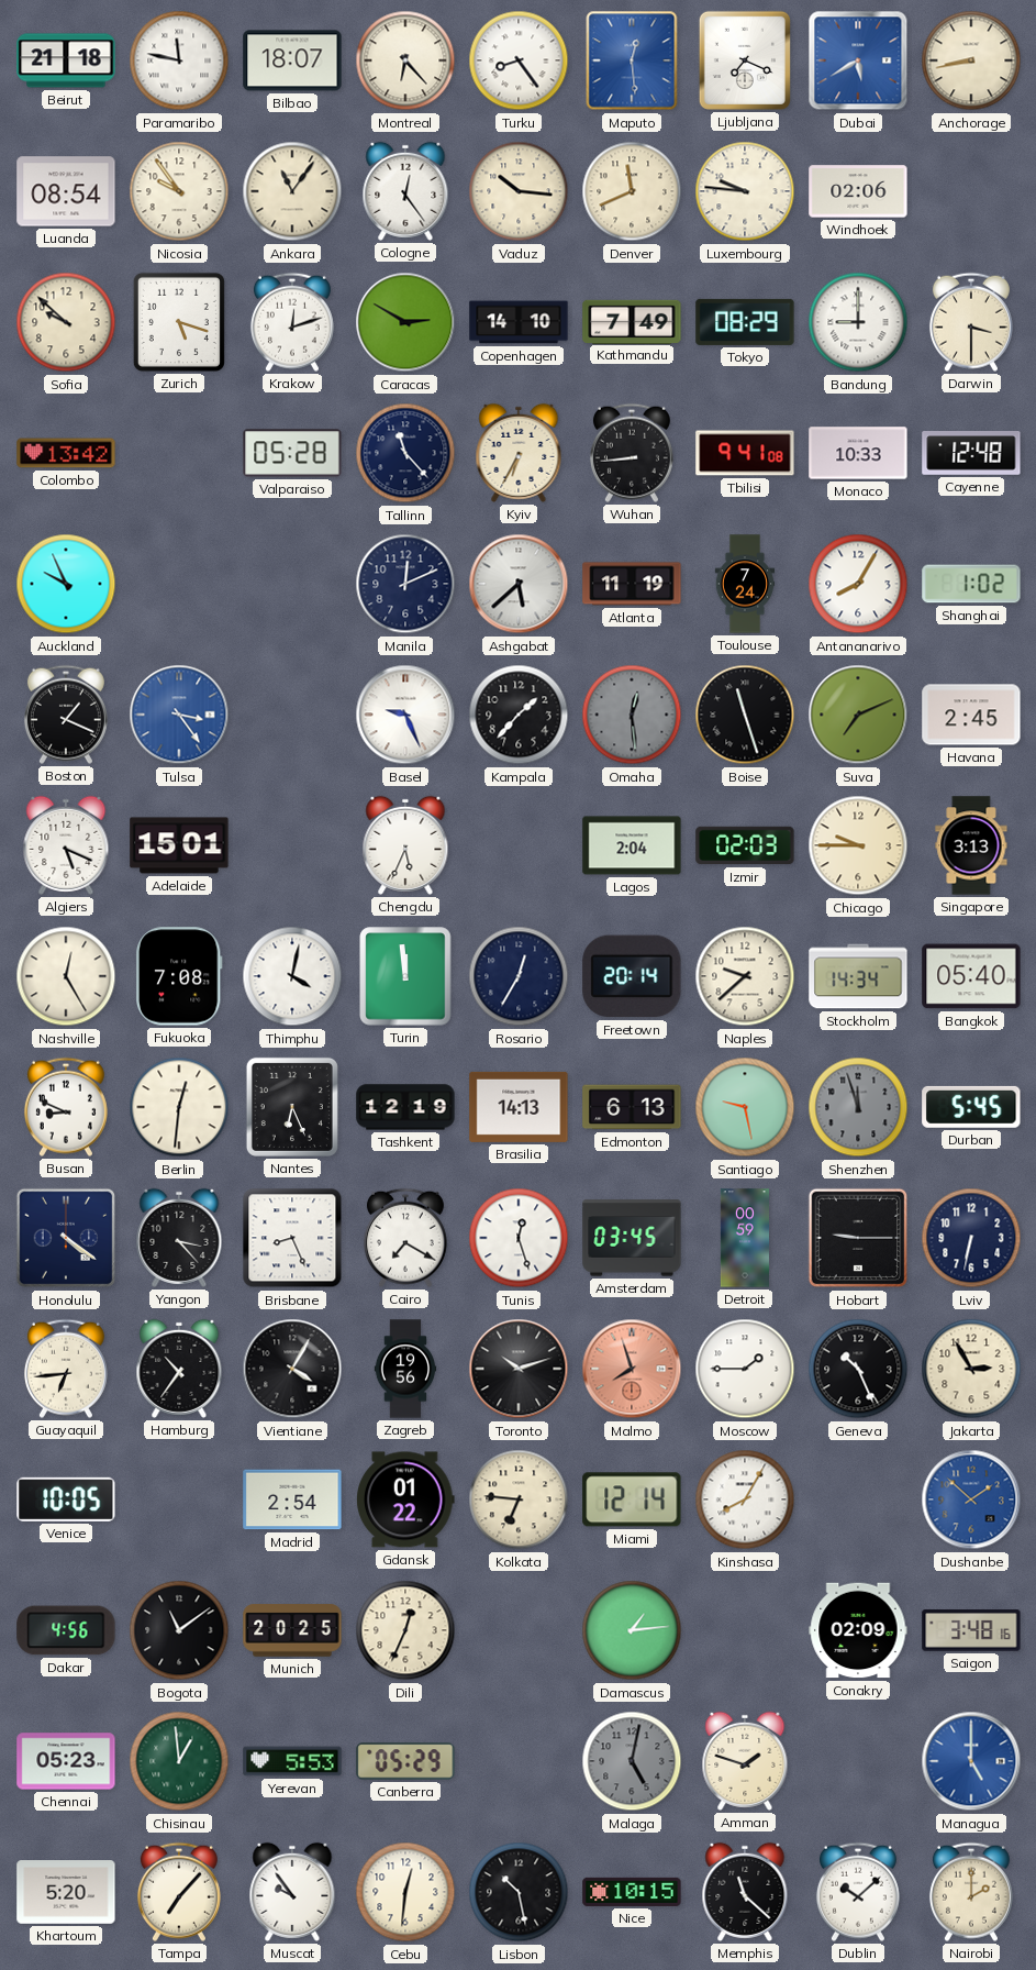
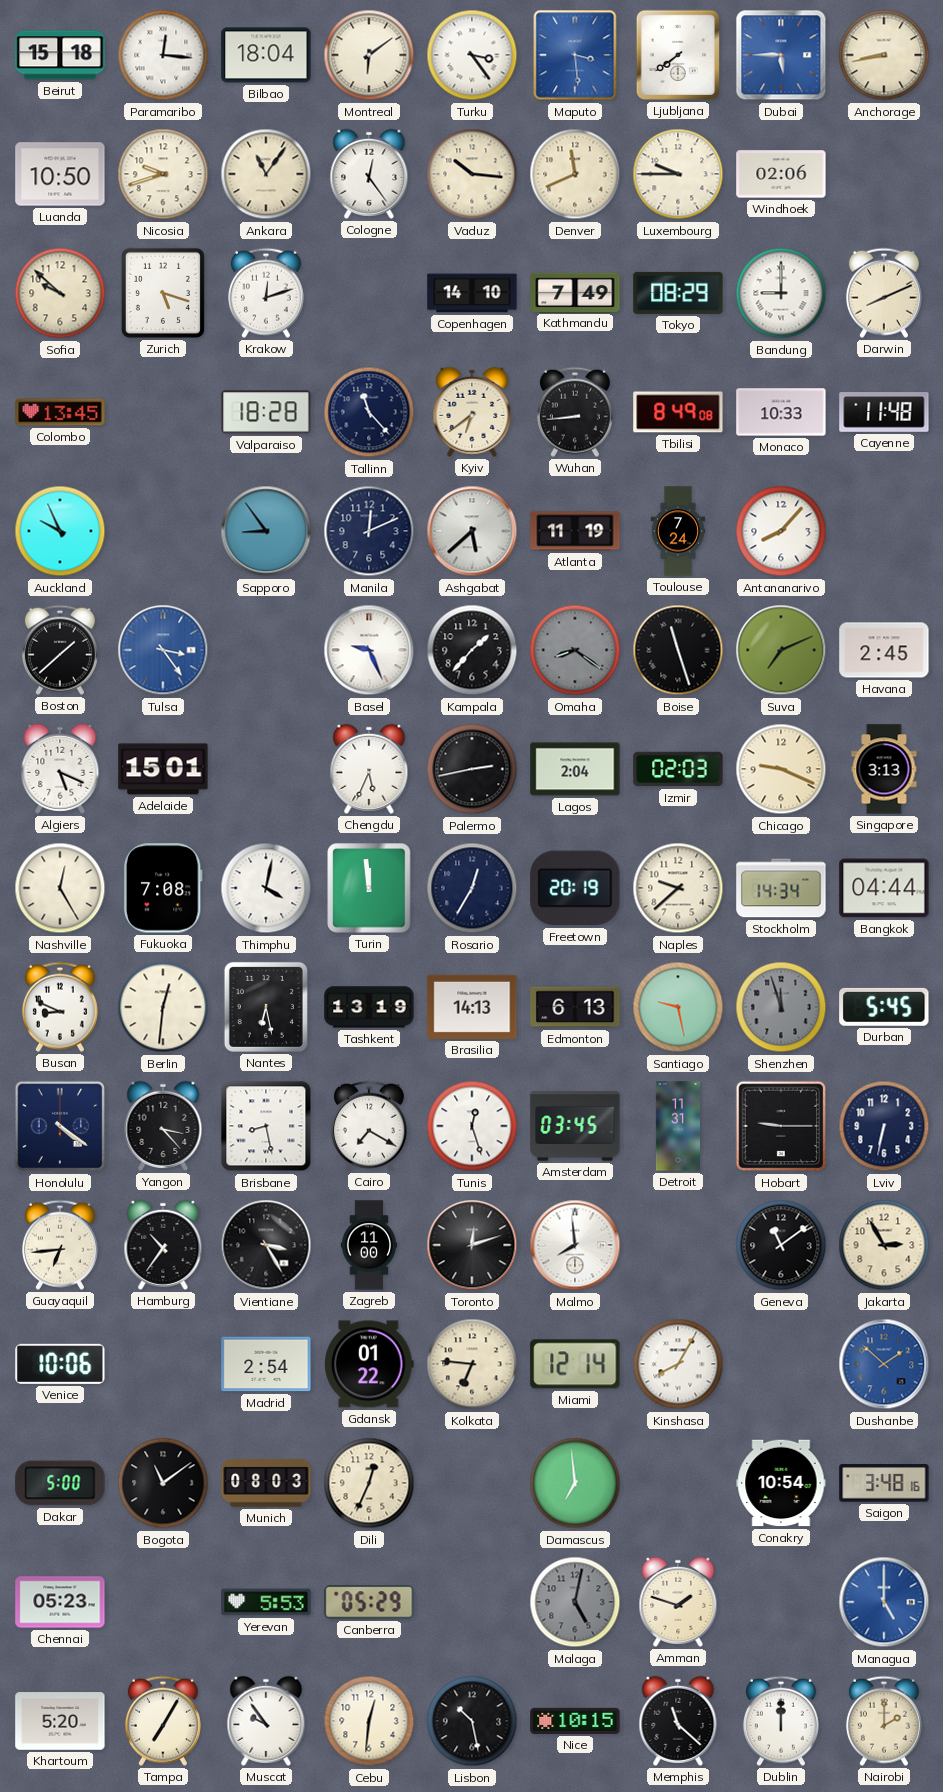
Beirut: 21:18 -> 15:18 (60, 55)
Paramaribo: 11:47 -> 12:16 (163, 55)
Bilbao: 18:07 -> 18:04 (266, 55)
Montreal: 6:23 -> 6:09 (369, 55)
Turku: 8:24 -> 3:24 (472, 55)
Maputo: 12:29 -> 3:29 (575, 55)
Ljubljana: 7:19 -> 7:39 (678, 55)
Dubai: 5:40 -> 5:45 (781, 55)
Luanda: 08:54 -> 10:50 (60, 174)
Nicosia: 9:54 -> 9:42 (163, 174)
Luxembourg: 9:46 -> 9:45 (678, 174)
Caracas: 2:50 -> none (405, 322)
Darwin: 3:30 -> 8:11 (884, 293)
Colombo: 13:42 -> 13:45 (60, 412)
Valparaiso: 05:28 -> 18:28 (266, 412)
Kyiv: 6:35 -> 6:39 (472, 412)
Tbilisi: 9:41 -> 8:49 (678, 412)
Cayenne: 12:48 -> 11:48 (884, 413)
Sapporo: none -> 8:54 (266, 531)
Antananarivo: 8:05 -> 8:07 (781, 531)
Shanghai: 1:02 -> none (971, 584)
Boston: 1:19 -> 1:38 (60, 650)
Omaha: 12:29 -> 8:21 (575, 650)
Palermo: none -> 2:43 (472, 769)
Chicago: 9:45 -> 9:19 (781, 769)
Freetown: 20:14 -> 20:19 (575, 888)
Bangkok: 05:40 -> 04:44 (884, 888)
Nantes: 6:26 -> 6:28 (266, 1007)
Tashkent: 12:19 -> 13:19 (369, 1007)
Brisbane: 8:26 -> 8:28 (266, 1126)
Detroit: 00:59 -> 11:31 (677, 1126)
Vientiane: 4:05 -> 3:25 (266, 1245)
Zagreb: 19:56 -> 11:00 (369, 1245)
Toronto: 10:12 -> 12:12 (472, 1245)
Malmo: 7:57 -> 7:59 (575, 1245)
Malmo dial: salmon -> white (575, 1245)
Moscow: 1:45 -> none (745, 1369)
Geneva: 10:26 -> 11:09 (781, 1245)
Venice: 10:05 -> 10:06 (60, 1364)
Dakar: 4:56 -> 5:00 (60, 1483)
Munich: 20:25 -> 08:03 (266, 1483)
Damascus: 1:14 -> 6:59 (575, 1483)
Conakry: 02:09 -> 10:54 (781, 1483)
Chisinau: 12:59 -> none (179, 1761)
Tampa: 7:07 -> 7:05 (163, 1721)
Dublin: 10:08 -> 12:00 (781, 1721)
